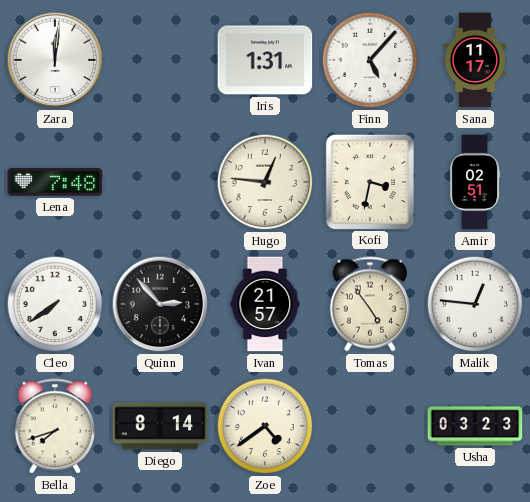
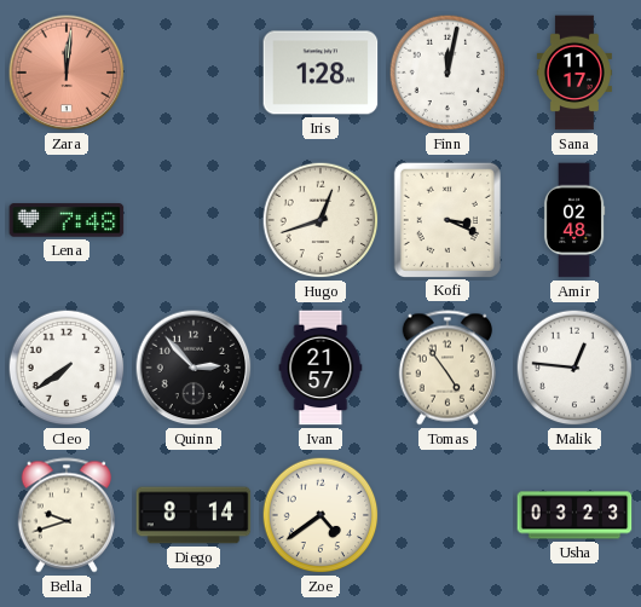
Zara dial: white -> salmon (67, 73)
Iris: 1:31 -> 1:28 (320, 73)
Finn: 5:07 -> 12:02 (447, 73)
Hugo: 12:46 -> 12:42 (320, 220)
Kofi: 3:32 -> 3:19 (447, 219)
Amir: 02:51 -> 02:48 (574, 220)
Bella: 7:42 -> 9:42 (67, 515)
